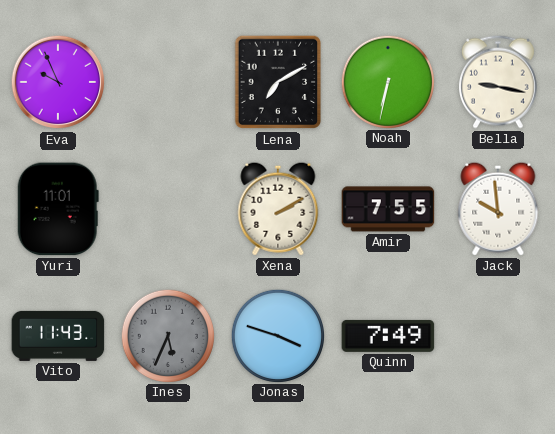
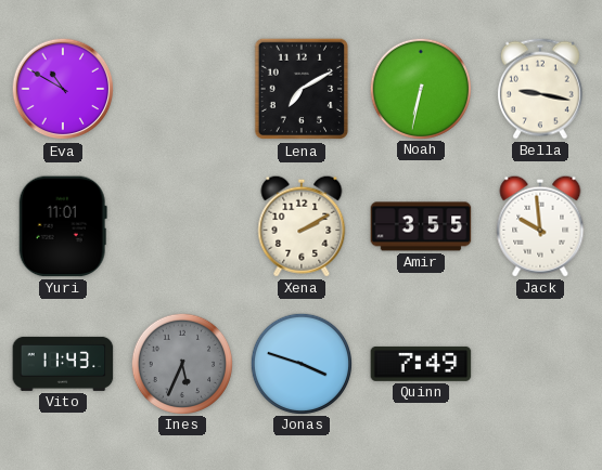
Eva: 9:56 -> 10:50 (63, 89)
Amir: 7:55 -> 3:55 (421, 226)
